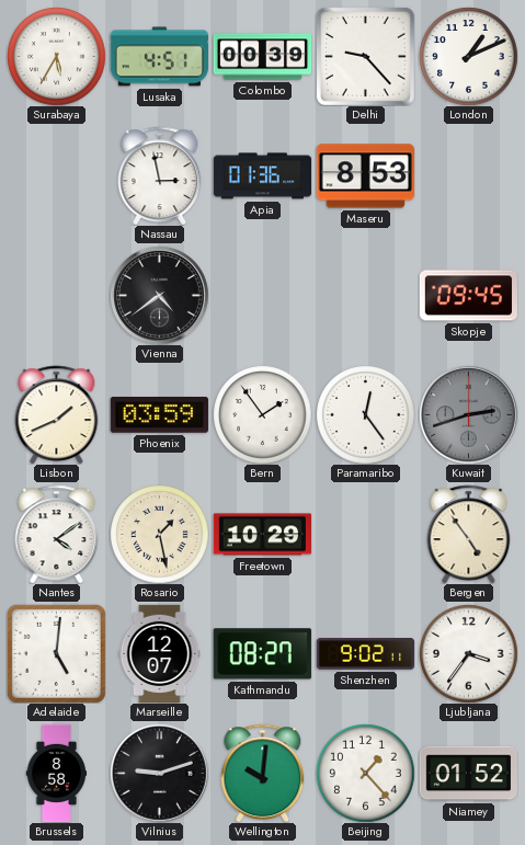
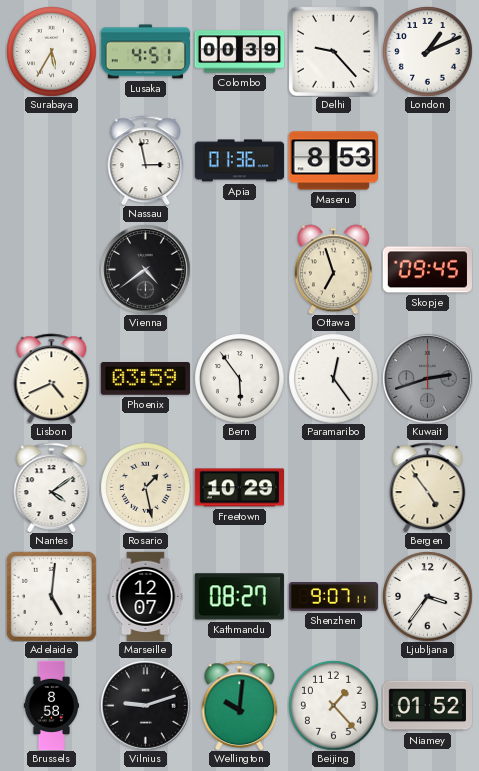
Ottawa: none -> 6:57 (333, 269)
Lisbon: 1:41 -> 4:41 (52, 378)
Bern: 1:54 -> 5:54 (239, 378)
Shenzhen: 9:02 -> 9:07 (333, 597)
